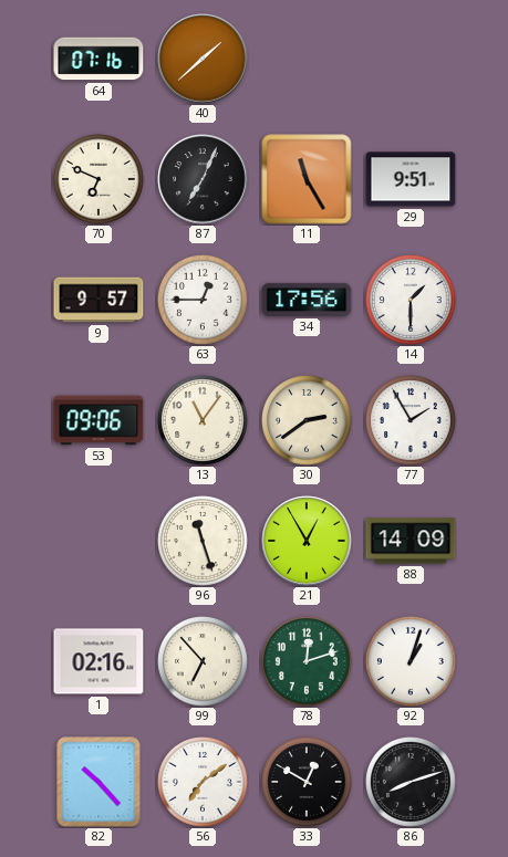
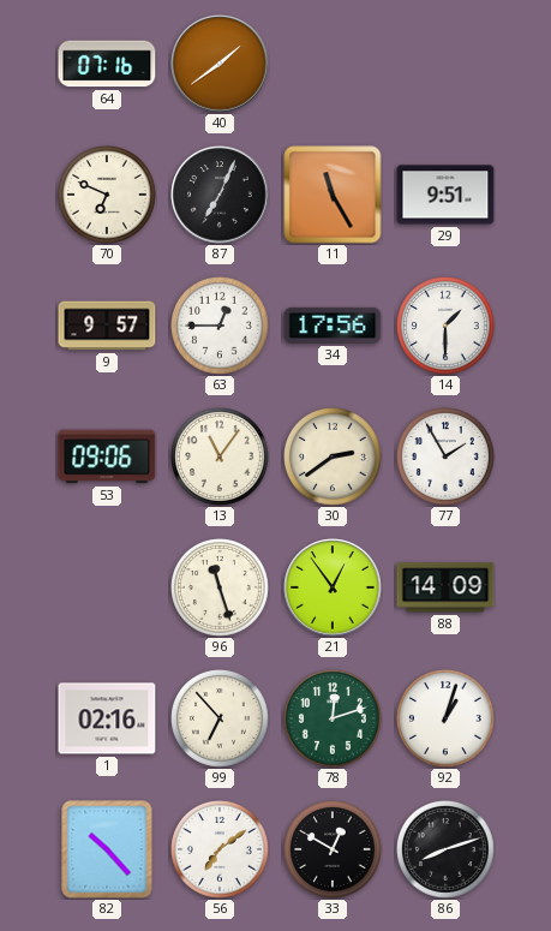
40: 1:38 -> 1:39 (220, 64)
21: 12:55 -> 12:54 (333, 587)
